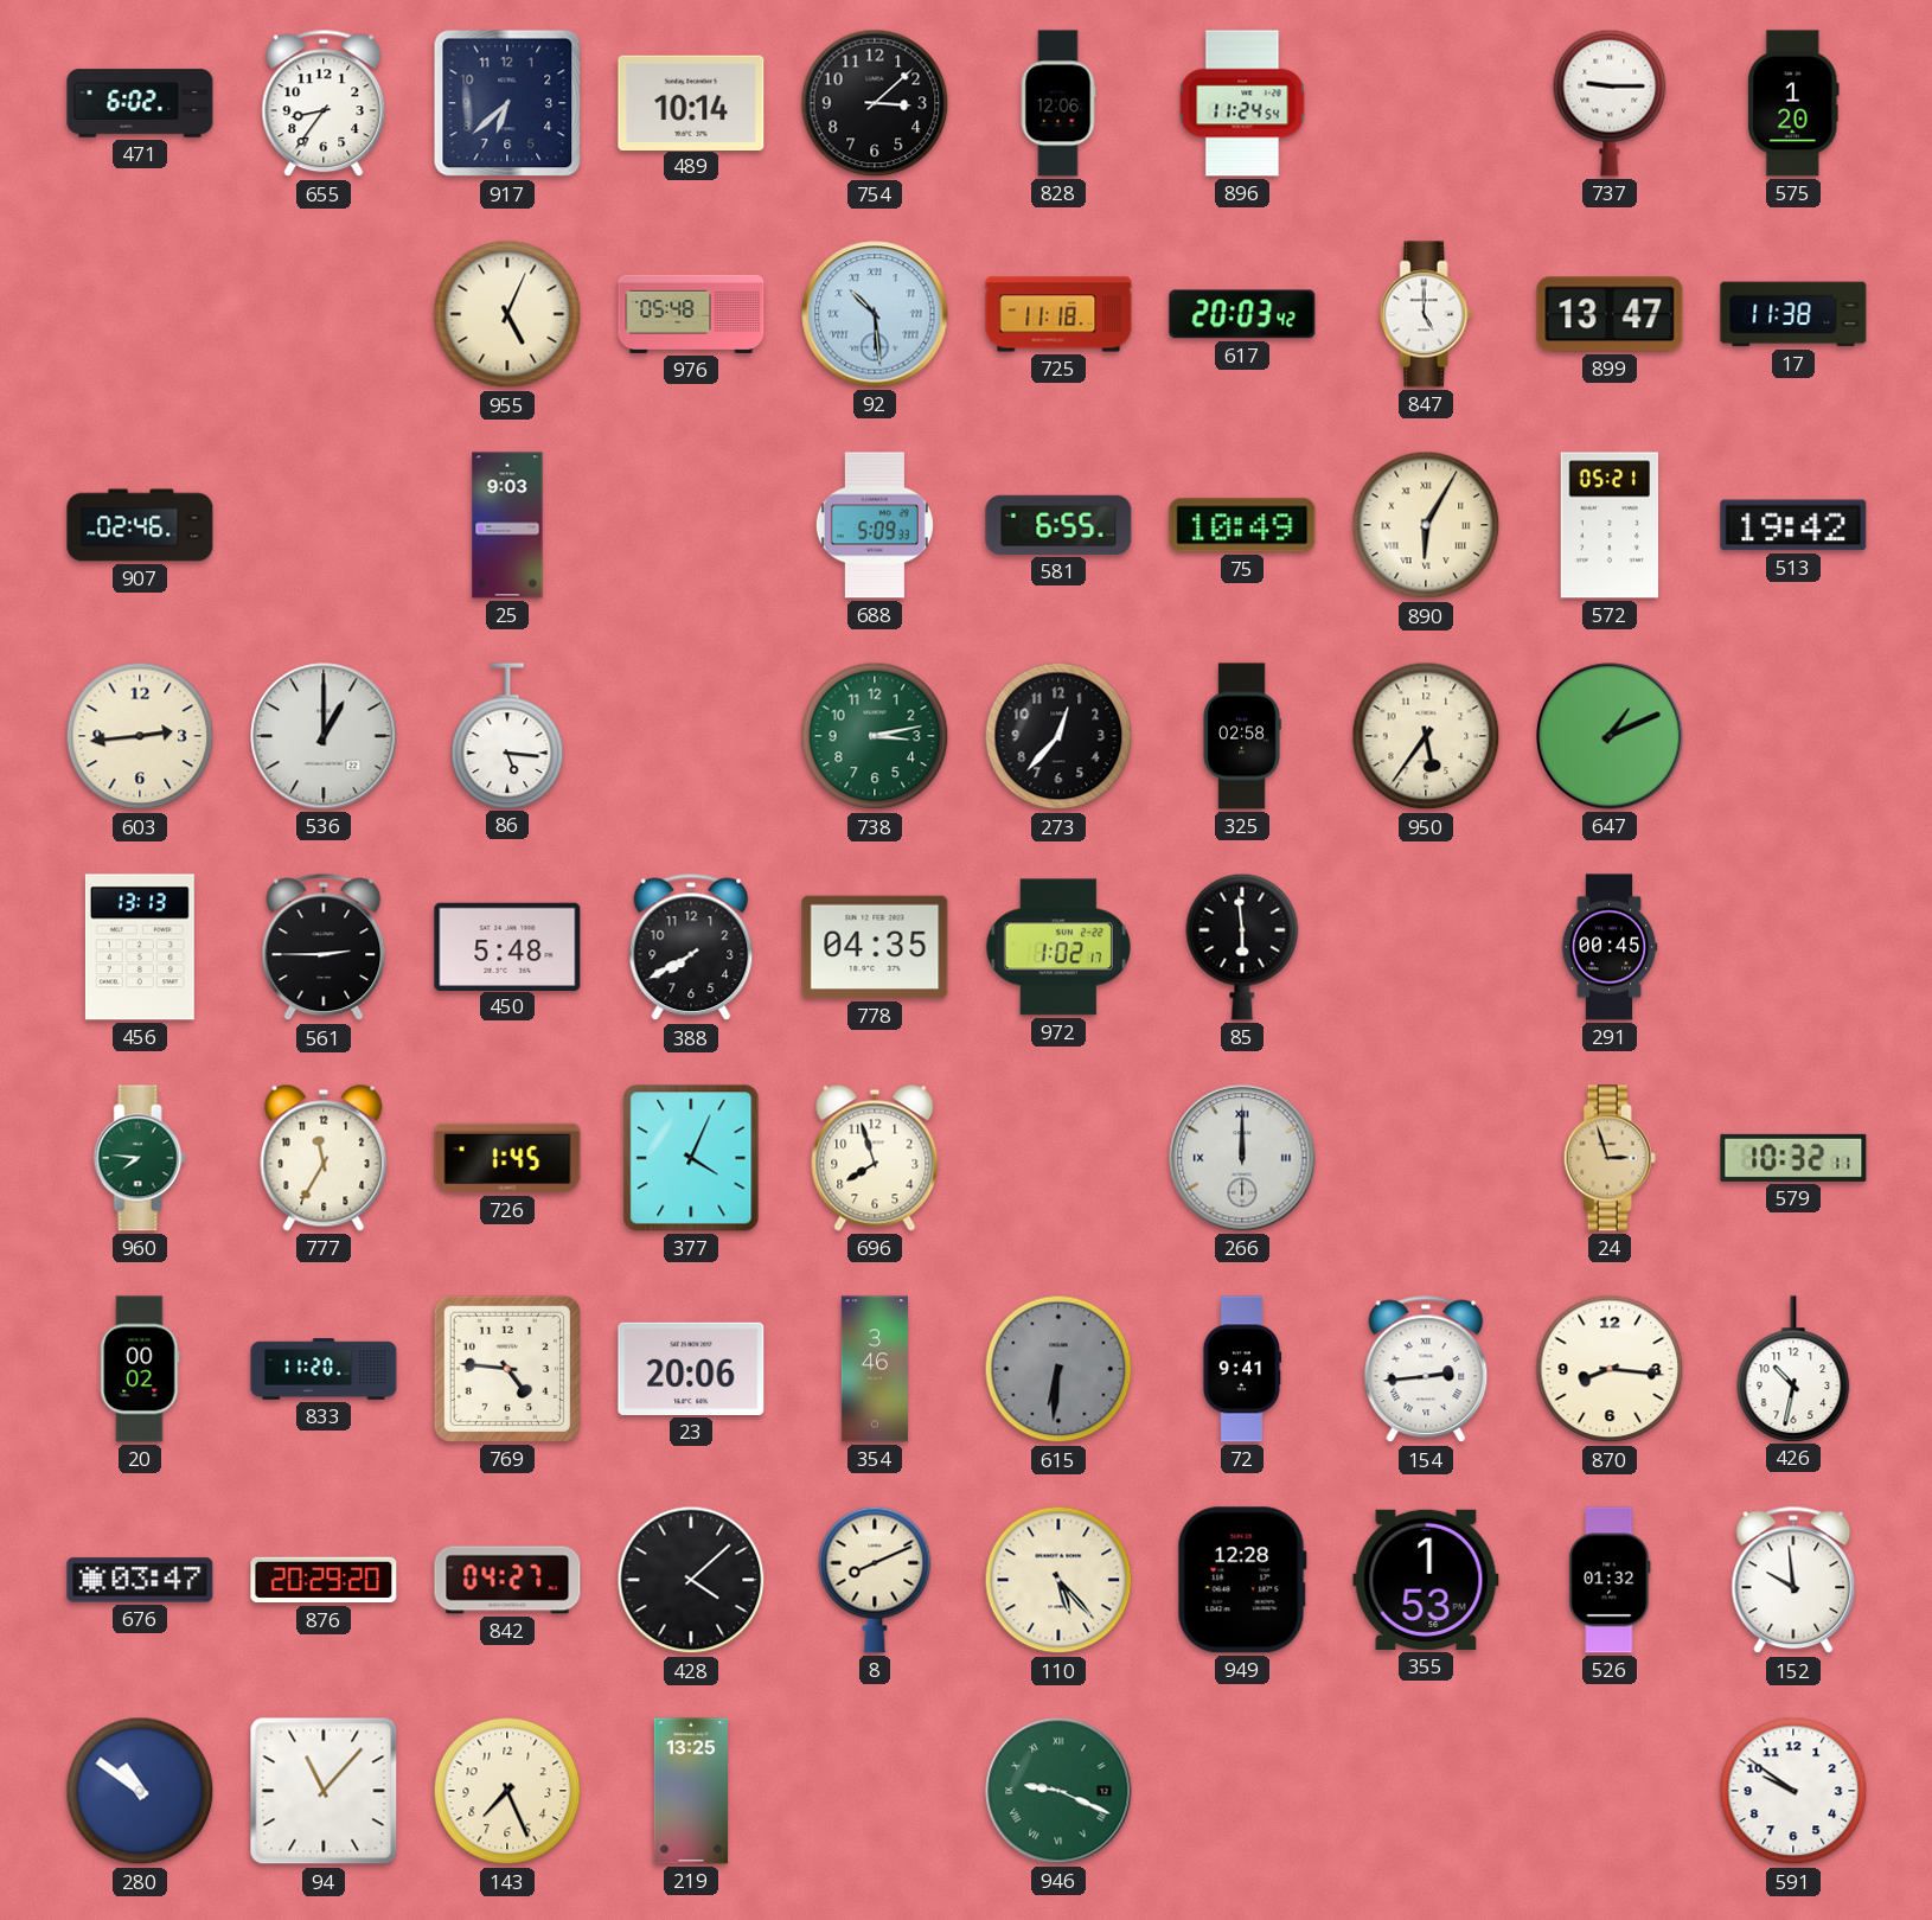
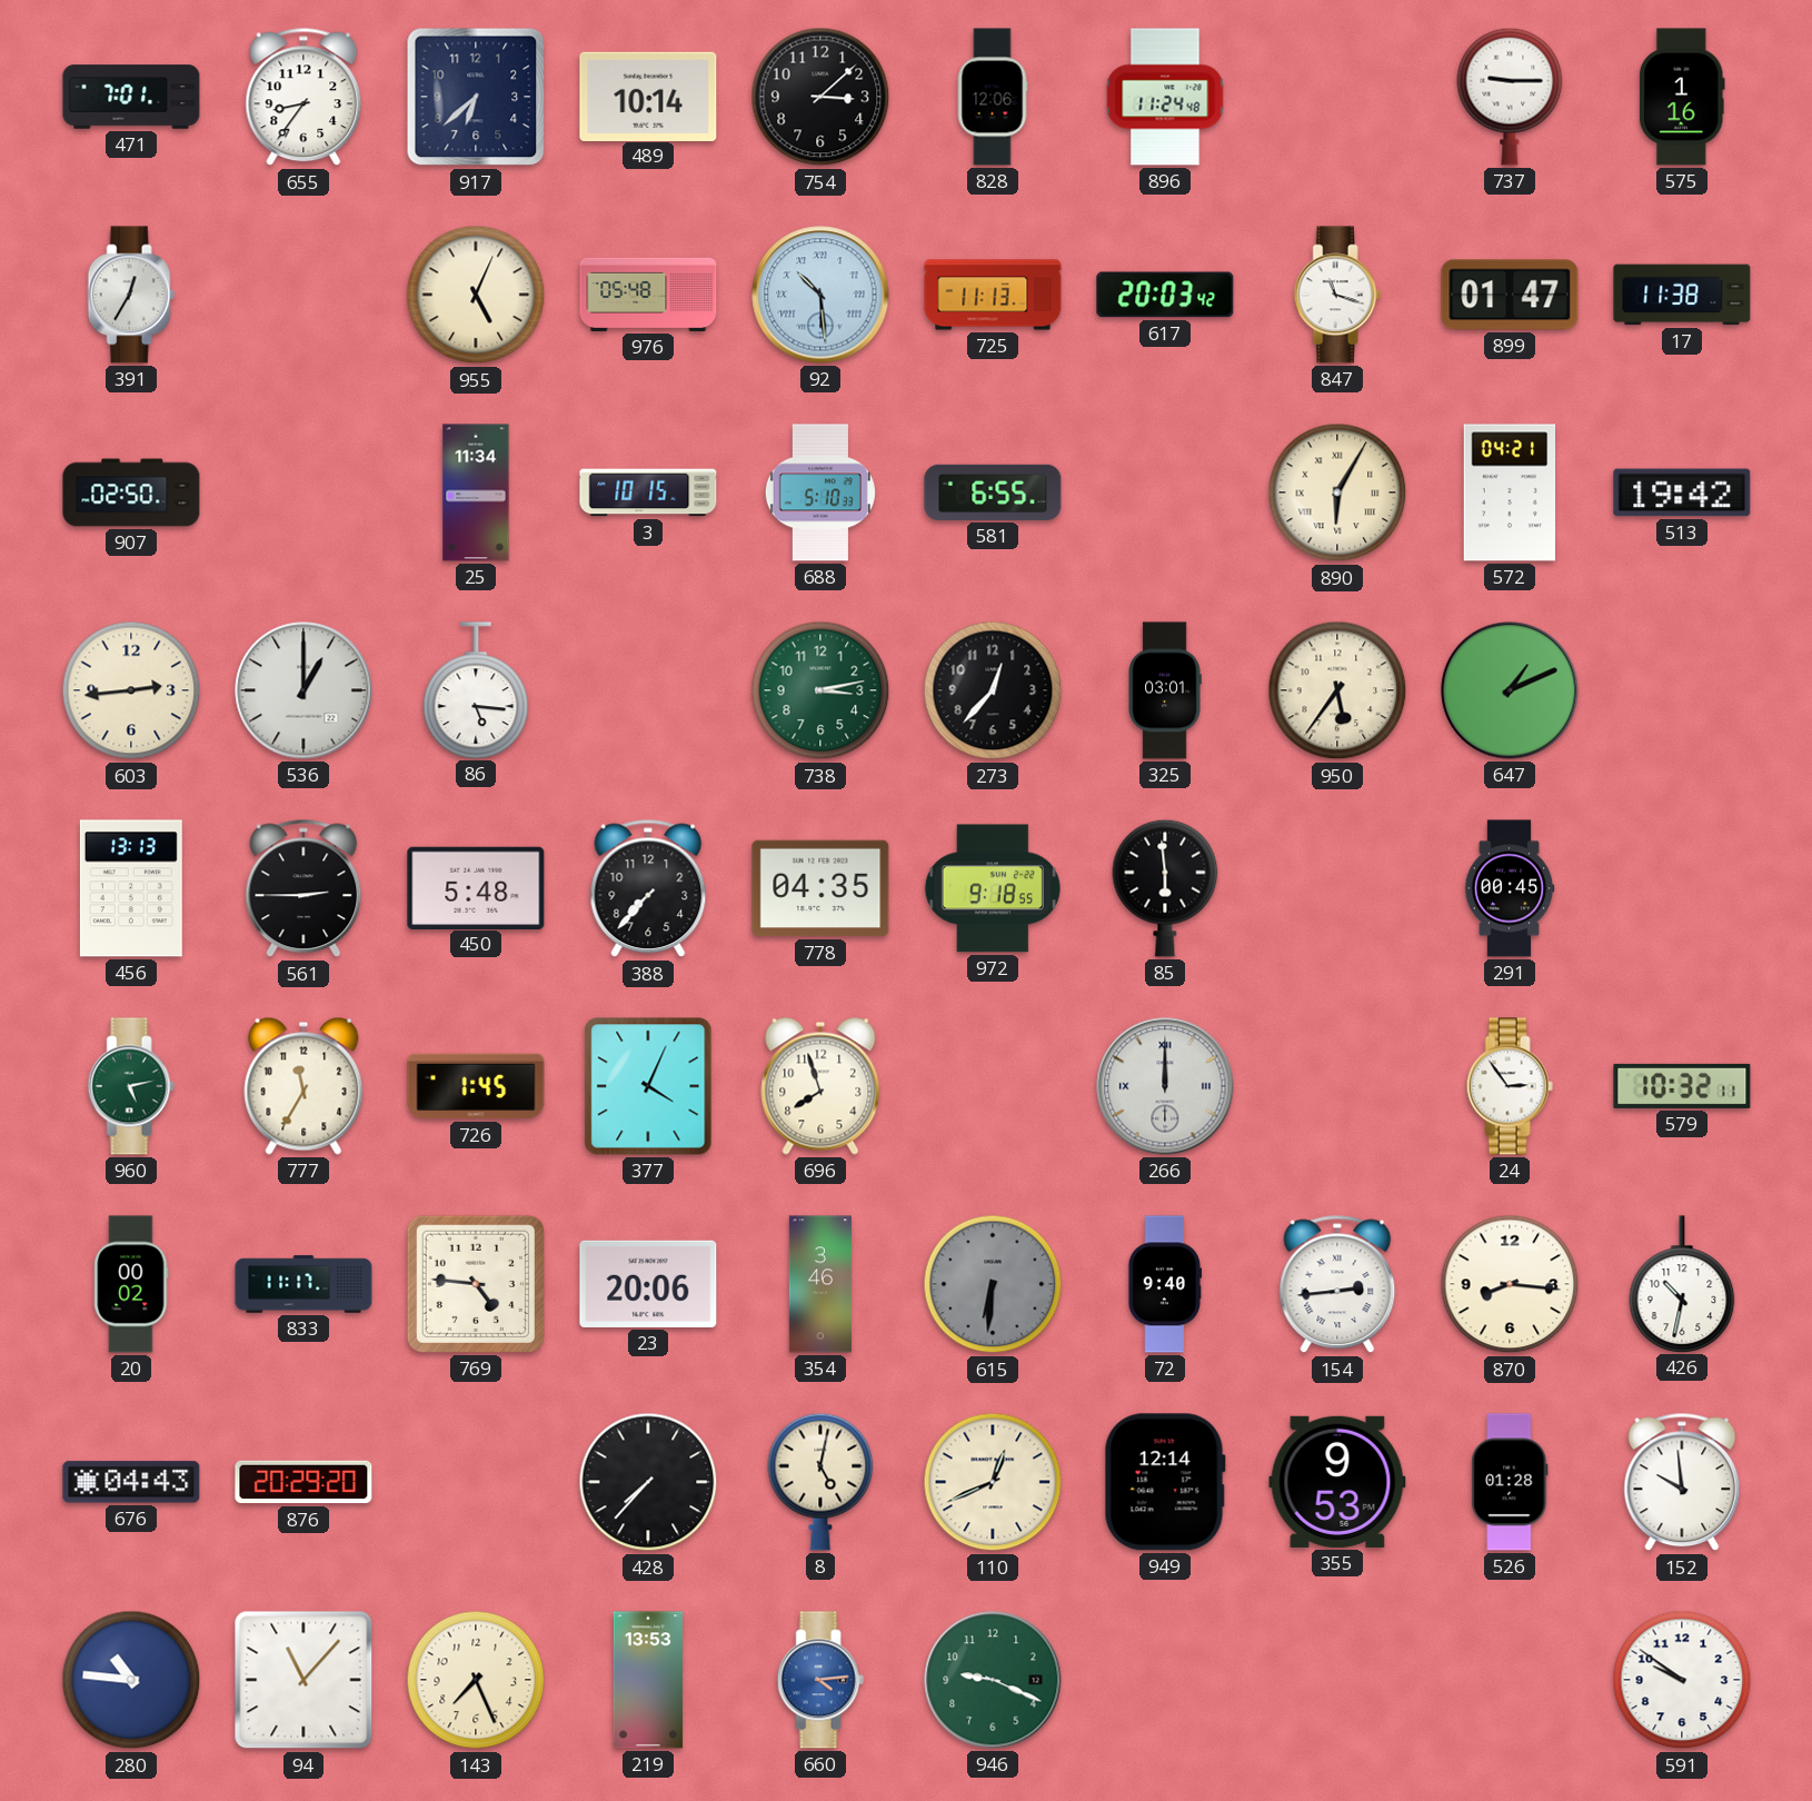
471: 6:02 -> 7:01 (131, 97)
896: 11:24:54 -> 11:24:48 (1165, 97)
575: 1:20 -> 1:16 (1682, 97)
391: none -> 12:35 (131, 295)
725: 11:18 -> 11:13 (993, 295)
847: 5:00 -> 11:18 (1337, 295)
899: 13:47 -> 01:47 (1510, 295)
907: 02:46 -> 02:50 (131, 492)
25: 9:03 -> 11:34 (476, 492)
3: none -> 10:15 (648, 492)
688: 5:09 -> 5:10 (820, 492)
75: 10:49 -> none (1242, 525)
572: 05:21 -> 04:21 (1510, 492)
325: 02:58 -> 03:01 (1165, 690)
388: 7:40 -> 7:37 (648, 888)
972: 1:02 -> 9:18 (993, 888)
960: 7:46 -> 5:13 (131, 1086)
24: 2:57 -> 2:54 (1510, 1086)
24 dial: champagne -> white (1510, 1086)
833: 11:20 -> 11:17 (303, 1284)
72: 9:41 -> 9:40 (1165, 1284)
676: 03:47 -> 04:43 (131, 1482)
842: 04:27 -> none (507, 1580)
428: 4:08 -> 7:37 (648, 1482)
8: 8:11 -> 5:02 (820, 1482)
110: 5:23 -> 12:41 (993, 1482)
949: 12:28 -> 12:14 (1165, 1482)
355: 1:53 -> 9:53 (1337, 1482)
526: 01:32 -> 01:28 (1510, 1482)
280: 10:51 -> 10:46 (131, 1680)
219: 13:25 -> 13:53 (647, 1680)
660: none -> 4:14 (820, 1680)
946 numerals: Roman -> Arabic (993, 1680)
